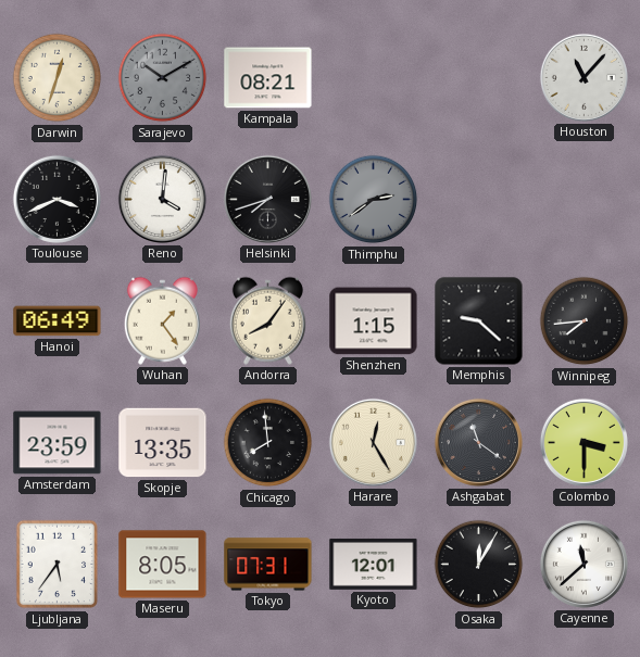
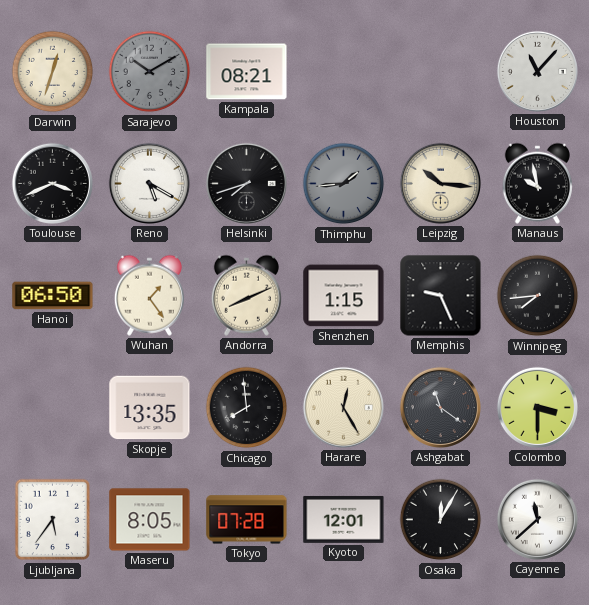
Reno: 4:01 -> 5:20 (149, 183)
Thimphu: 2:39 -> 1:44 (344, 184)
Leipzig: none -> 10:16 (440, 183)
Manaus: none -> 9:58 (537, 183)
Hanoi: 06:49 -> 06:50 (53, 296)
Andorra: 8:06 -> 8:11 (246, 295)
Memphis: 9:22 -> 9:26 (441, 296)
Amsterdam: 23:59 -> none (58, 443)
Tokyo: 07:31 -> 07:28 (247, 520)
